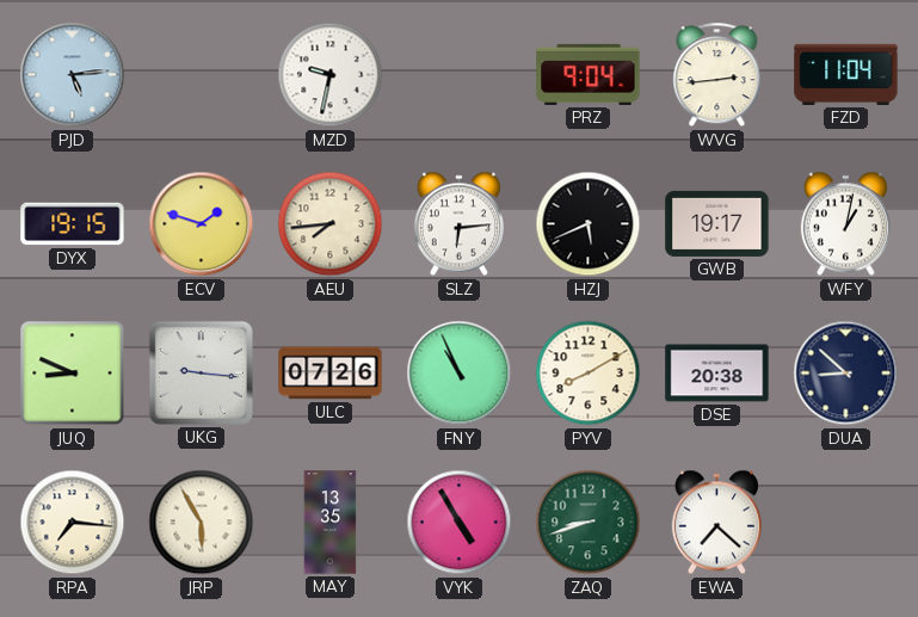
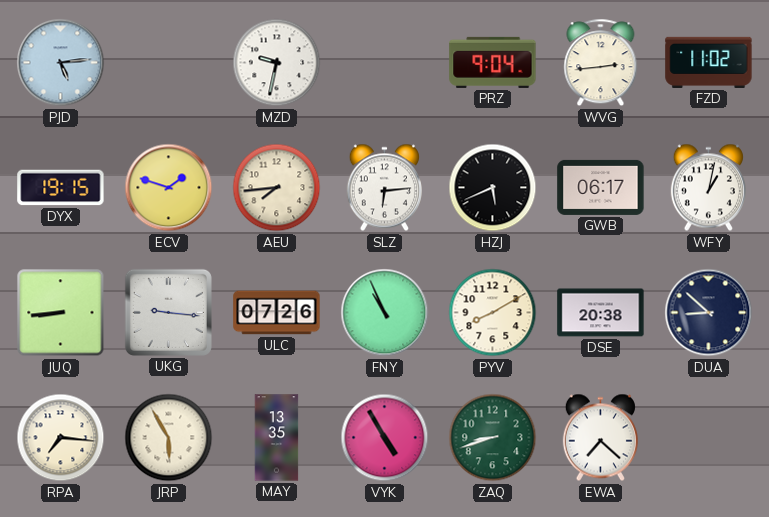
FZD: 11:04 -> 11:02 (709, 62)
GWB: 19:17 -> 06:17 (601, 187)
JUQ: 8:49 -> 8:44 (61, 313)
